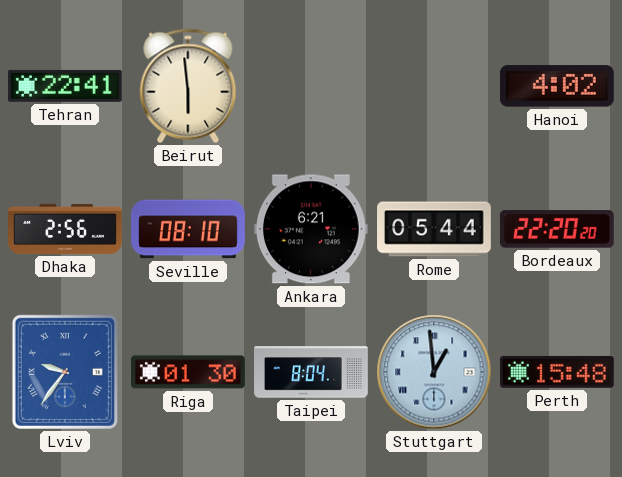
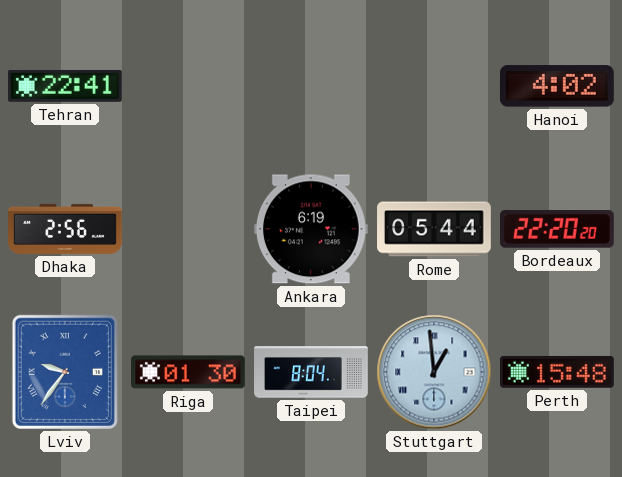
Beirut: 5:59 -> none (188, 86)
Seville: 08:10 -> none (189, 229)
Ankara: 6:21 -> 6:19 (311, 229)
